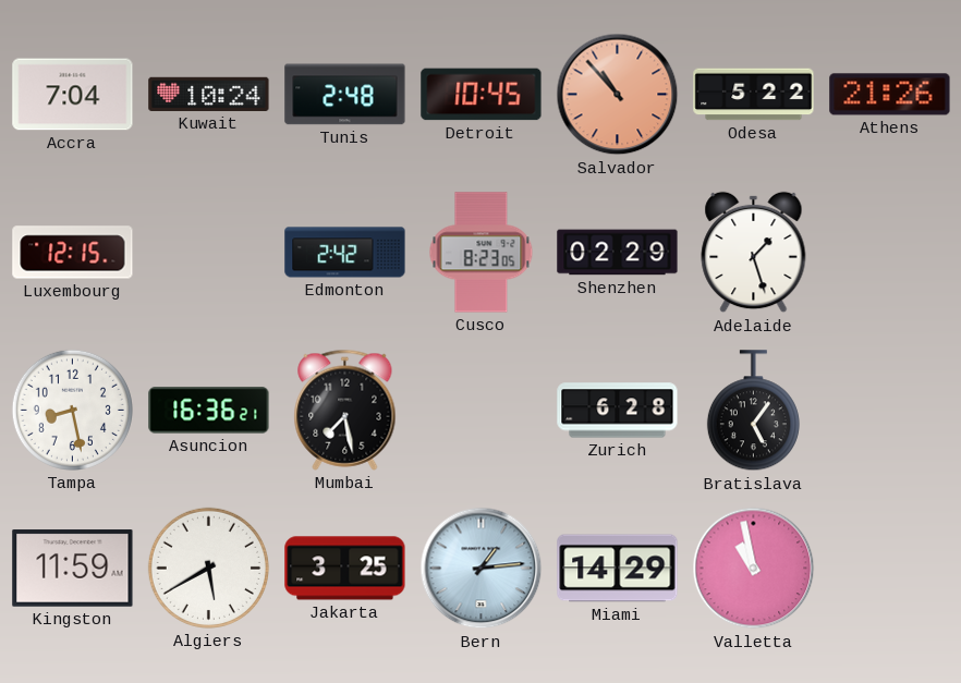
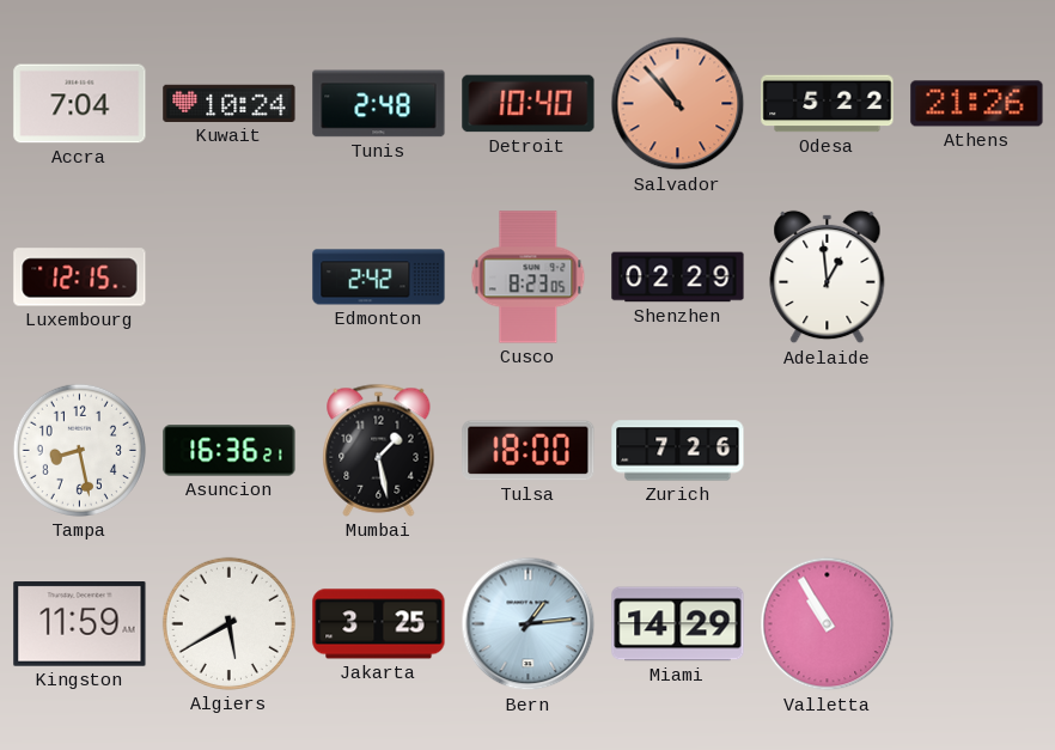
Detroit: 10:45 -> 10:40 (529, 104)
Adelaide: 1:27 -> 12:59 (828, 278)
Mumbai: 7:28 -> 1:28 (379, 450)
Tulsa: none -> 18:00 (529, 451)
Zurich: 6:28 -> 7:26 (678, 451)
Bratislava: 5:06 -> none (753, 411)
Valletta: 10:58 -> 10:55 (828, 624)
